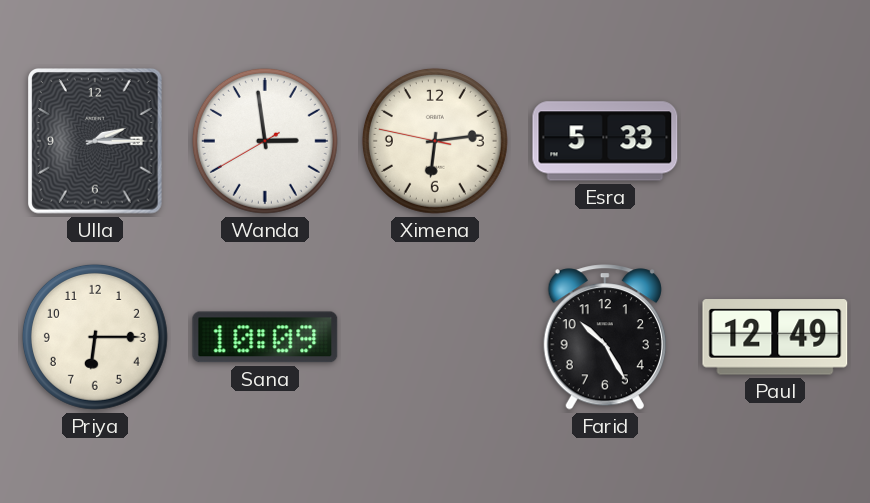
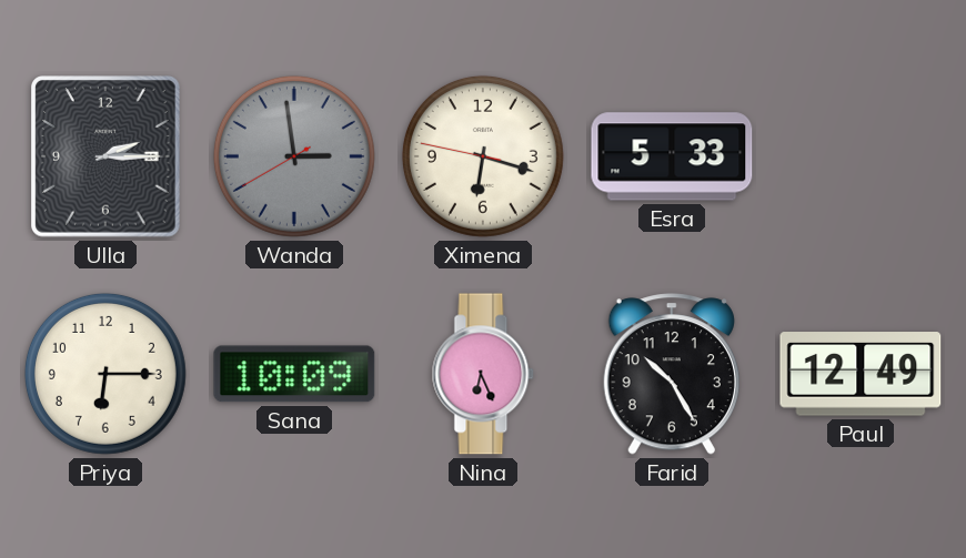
Wanda dial: white -> grey (294, 156)
Ximena: 6:13 -> 6:17 (483, 156)
Nina: none -> 6:26 (483, 374)
